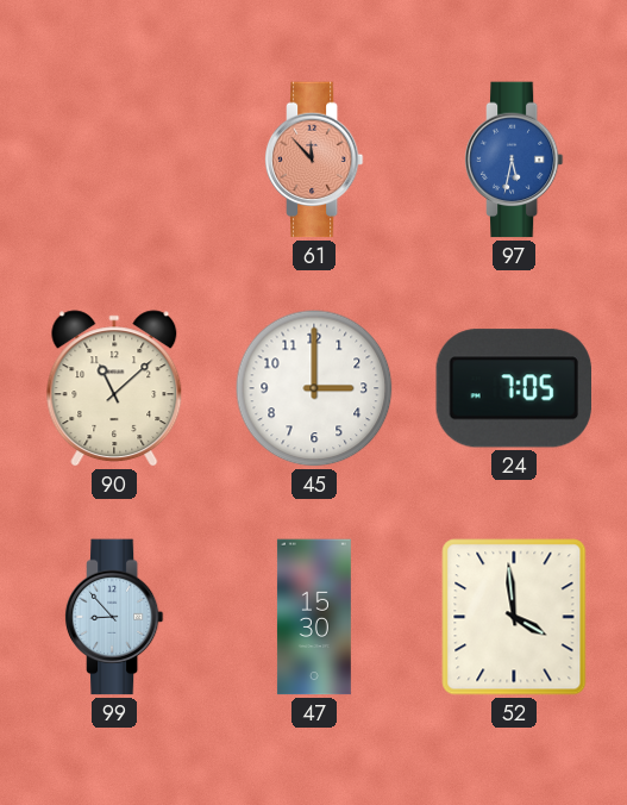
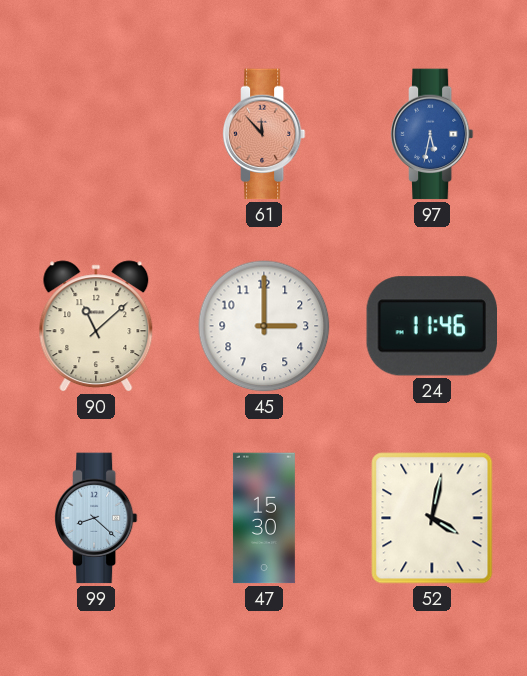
24: 7:05 -> 11:46 (431, 326)
99: 8:53 -> 8:22 (96, 518)
52: 3:59 -> 4:02 (432, 518)
